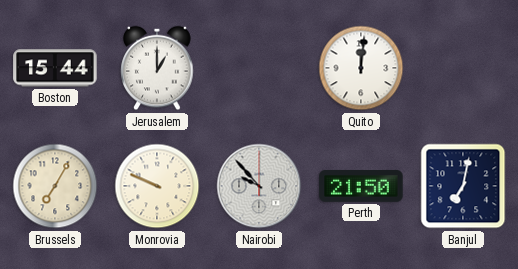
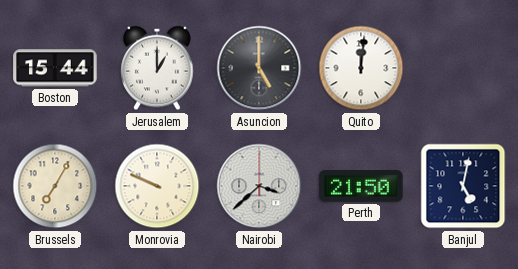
Asuncion: none -> 5:00 (259, 68)
Nairobi: 9:53 -> 3:38 (259, 186)
Banjul: 7:02 -> 5:02 (463, 186)
